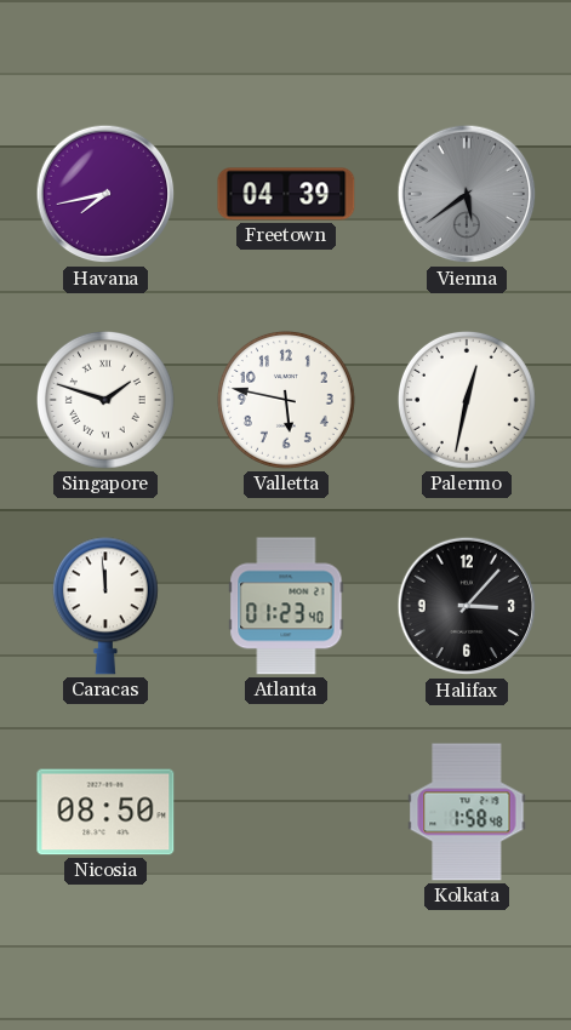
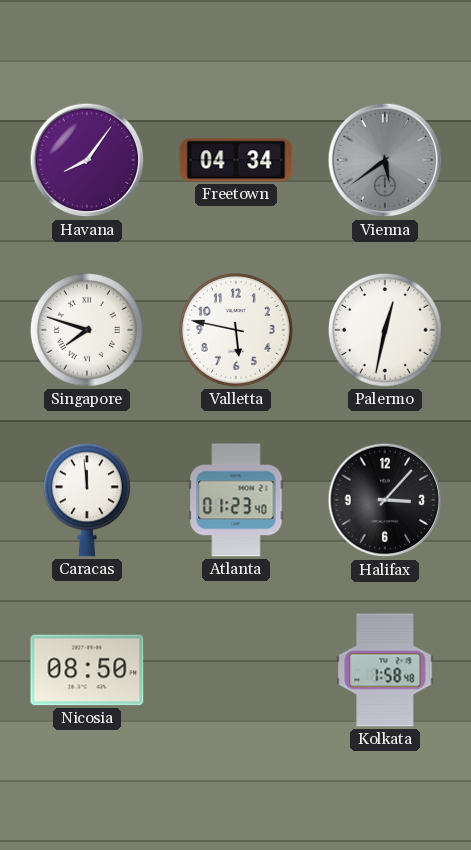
Havana: 7:43 -> 8:06 (87, 160)
Freetown: 04:39 -> 04:34 (236, 160)
Singapore: 1:48 -> 7:48 (87, 330)
